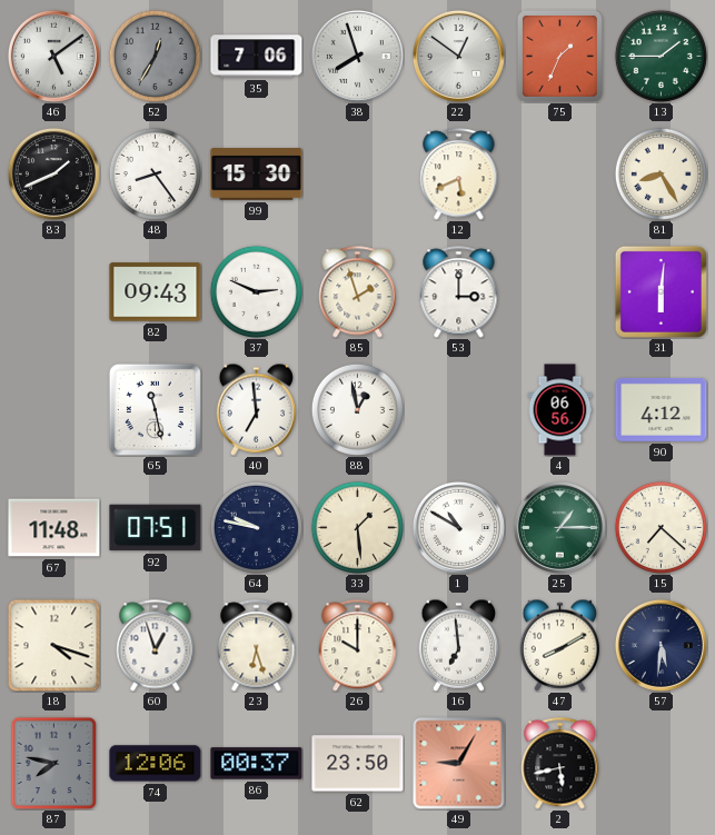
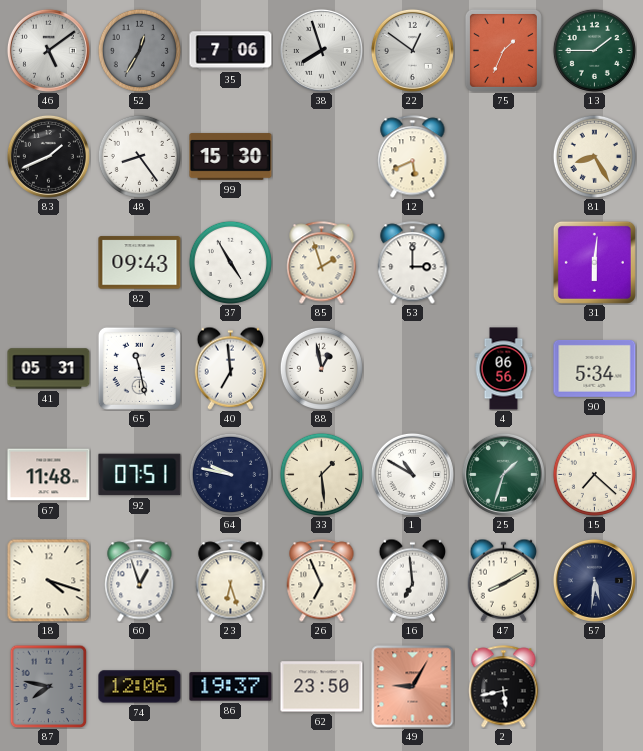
37: 2:49 -> 4:55 (230, 262)
41: none -> 05:31 (49, 369)
90: 4:12 -> 5:34 (595, 368)
25: 1:15 -> 1:33 (503, 474)
26: 10:00 -> 6:56 (322, 581)
86: 00:37 -> 19:37 (231, 687)
